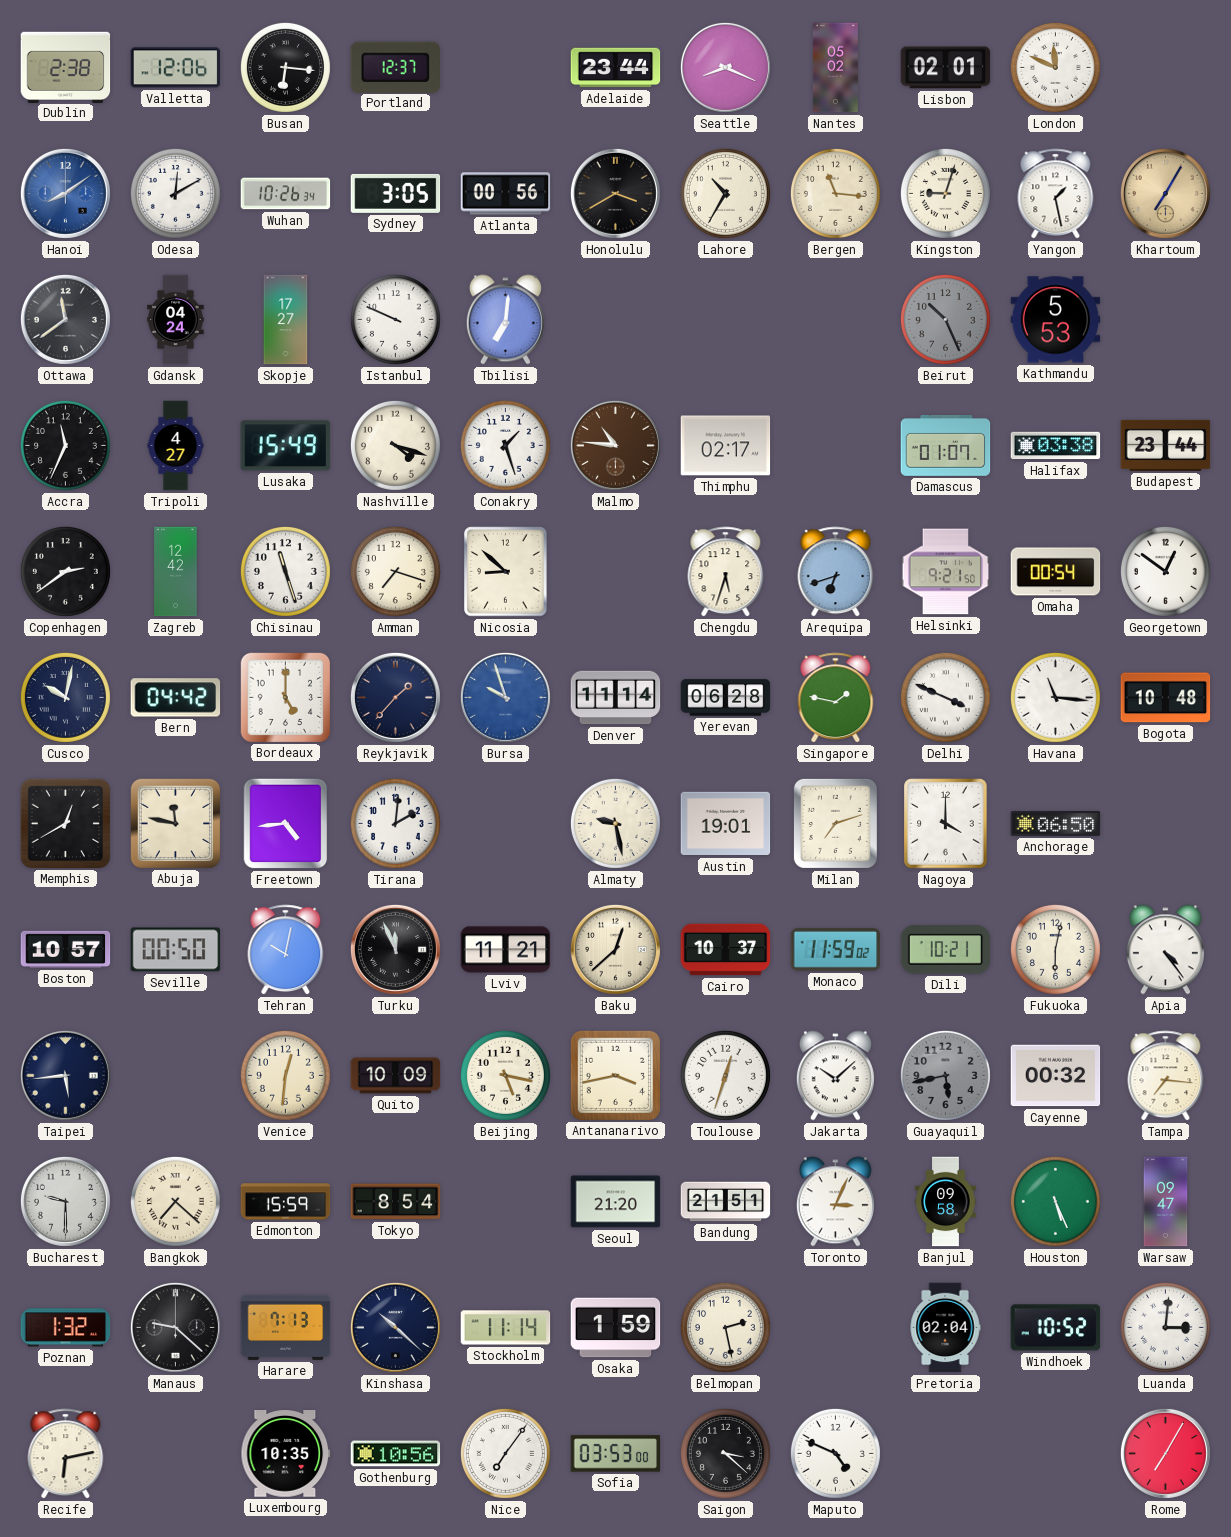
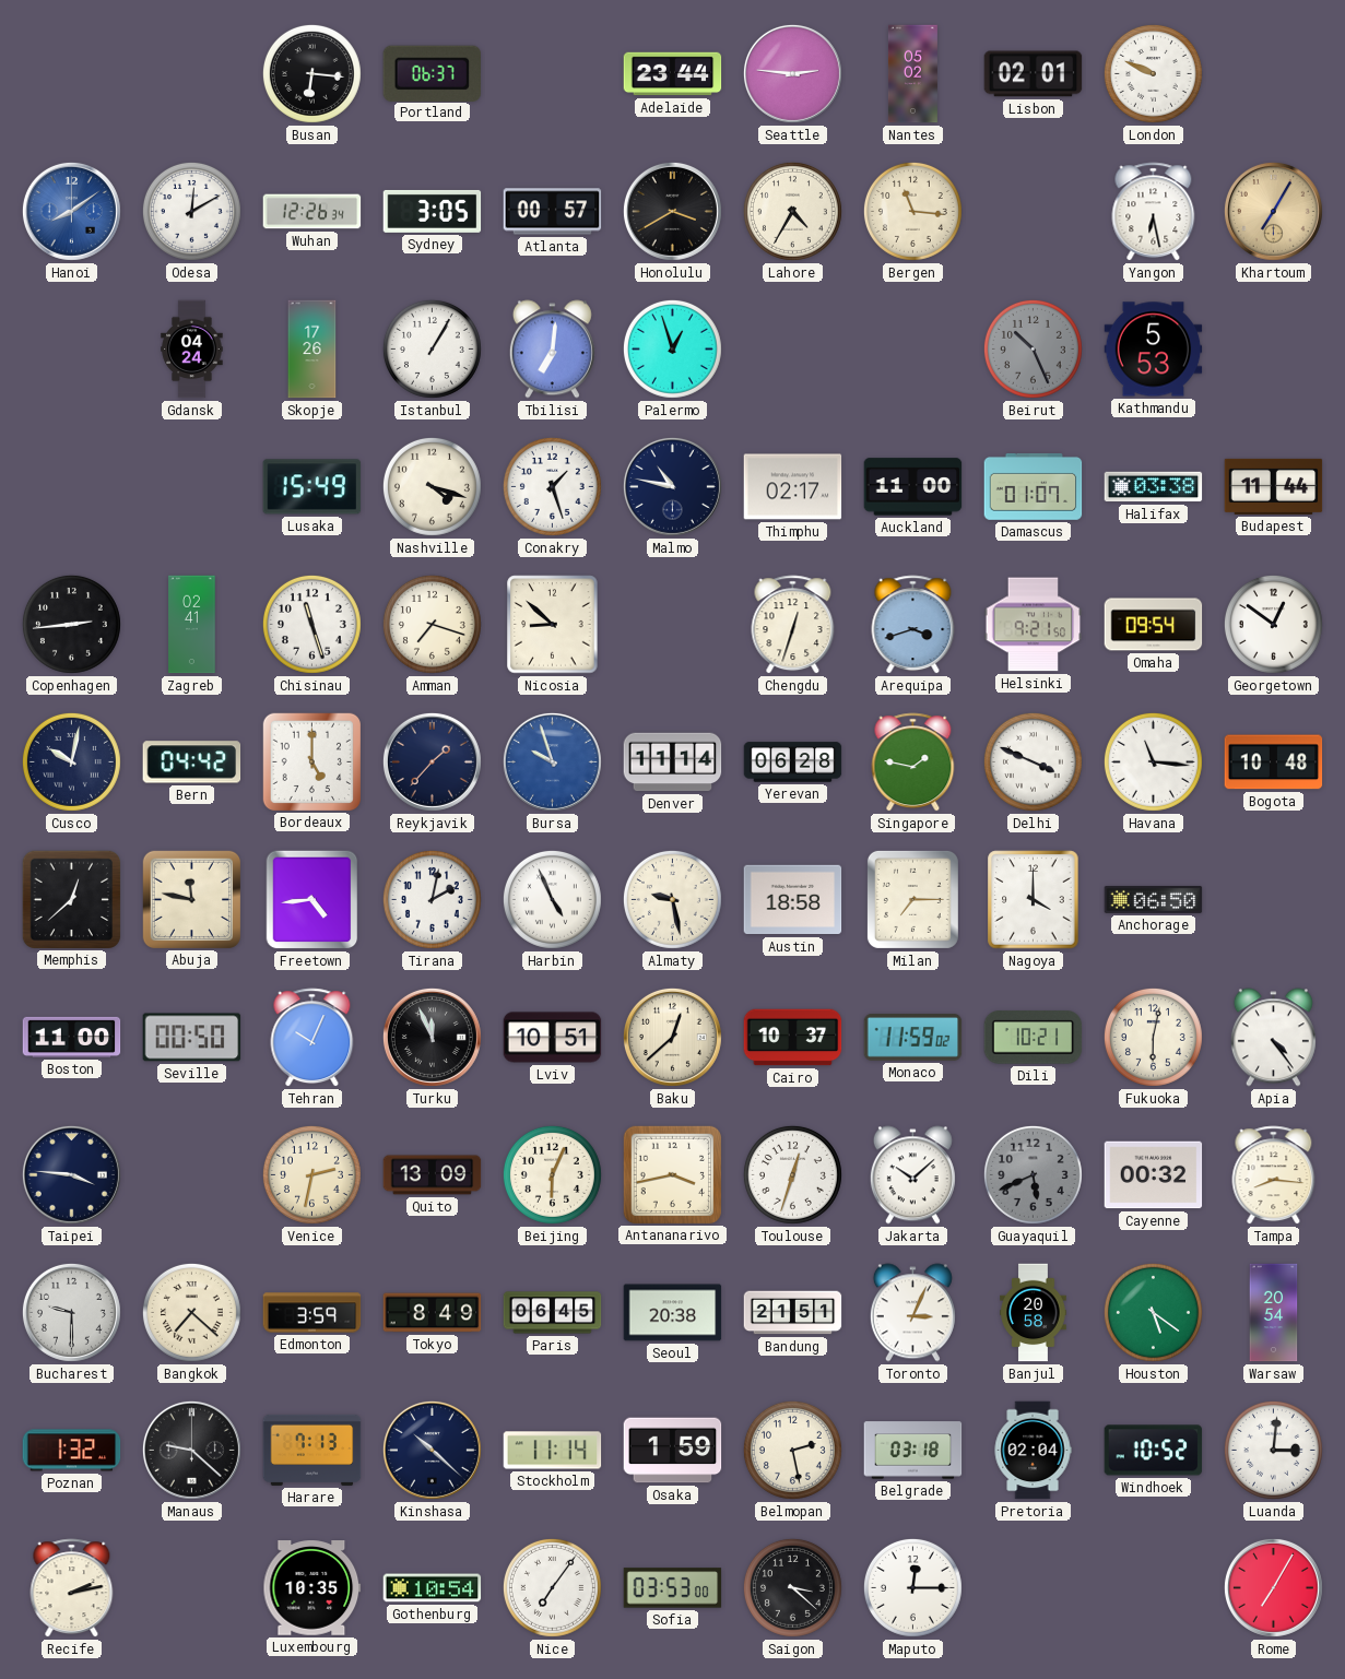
Dublin: 2:38 -> none (66, 67)
Valletta: 12:06 -> none (176, 68)
Portland: 12:37 -> 06:37 (432, 73)
Seattle: 8:19 -> 2:46 (792, 73)
London: 11:49 -> 9:49 (1153, 73)
Wuhan: 10:26 -> 12:26 (312, 212)
Atlanta: 00:56 -> 00:57 (553, 212)
Lahore: 10:35 -> 4:35 (792, 211)
Kingston: 9:03 -> none (945, 193)
Yangon: 1:28 -> 6:28 (1154, 212)
Ottawa: 11:39 -> none (65, 319)
Skopje: 17:27 -> 17:26 (312, 350)
Istanbul: 9:49 -> 1:05 (432, 348)
Palermo: none -> 12:57 (672, 348)
Accra: 11:34 -> none (65, 445)
Tripoli: 4:27 -> none (176, 446)
Malmo: 10:46 -> 10:47 (672, 486)
Malmo dial: brown -> navy (672, 486)
Auckland: none -> 11:00 (913, 487)
Budapest: 23:44 -> 11:44 (1274, 486)
Copenhagen: 2:39 -> 2:44 (71, 624)
Zagreb: 12:42 -> 02:41 (192, 625)
Chengdu: 5:33 -> 12:33 (793, 625)
Arequipa: 6:42 -> 3:42 (913, 625)
Omaha: 00:54 -> 09:54 (1154, 625)
Memphis: 12:40 -> 12:38 (71, 899)
Tirana: 2:01 -> 2:02 (432, 899)
Harbin: none -> 4:56 (552, 899)
Austin: 19:01 -> 18:58 (793, 900)
Milan: 7:12 -> 7:15 (912, 899)
Boston: 10:57 -> 11:00 (72, 1037)
Tehran: 10:02 -> 10:04 (312, 1038)
Lviv: 11:21 -> 10:51 (553, 1038)
Taipei: 5:44 -> 3:46 (71, 1174)
Venice: 12:31 -> 2:32 (311, 1174)
Quito: 10:09 -> 13:09 (433, 1175)
Beijing: 5:17 -> 6:04 (552, 1174)
Guayaquil: 5:43 -> 5:41 (1033, 1174)
Tampa: 7:16 -> 8:16 (1274, 1175)
Edmonton: 15:59 -> 3:59 (312, 1313)
Tokyo: 8:54 -> 8:49 (433, 1313)
Paris: none -> 06:45 (553, 1313)
Seoul: 21:20 -> 20:38 (673, 1313)
Banjul: 09:58 -> 20:58 (1034, 1313)
Houston: 5:26 -> 5:21 (1153, 1312)
Warsaw: 09:47 -> 20:54 (1274, 1313)
Belgrade: none -> 03:18 (913, 1451)
Recife: 6:13 -> 2:13 (72, 1588)
Gothenburg: 10:56 -> 10:54 (433, 1588)
Maputo: 4:49 -> 12:15 (912, 1587)
